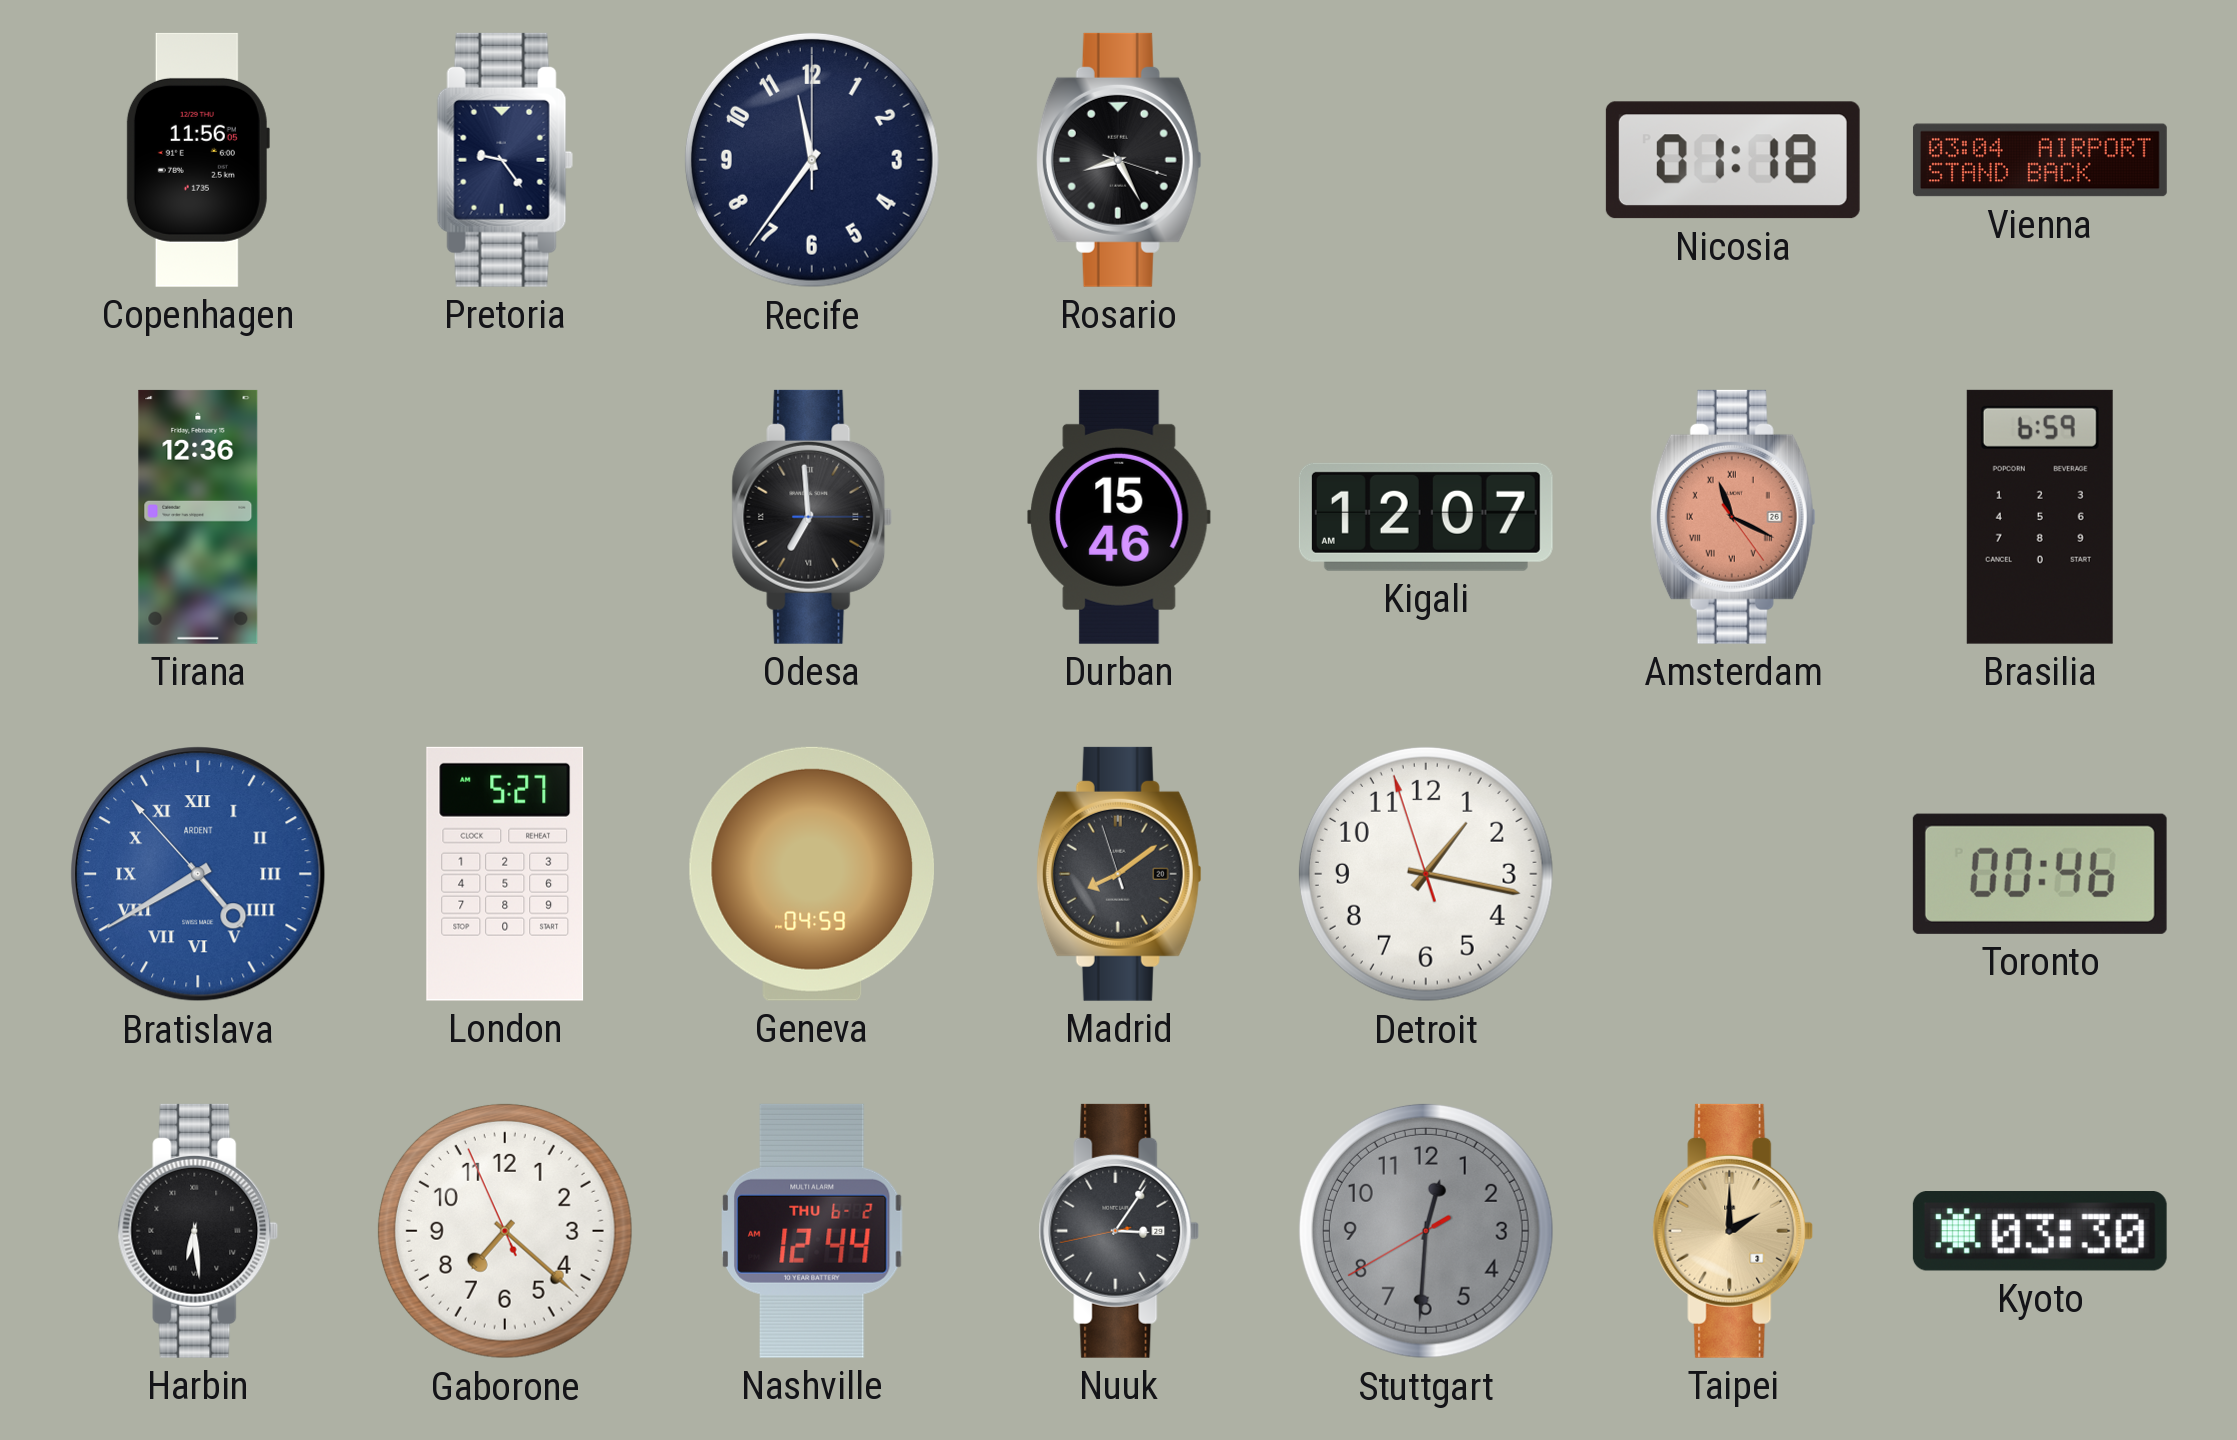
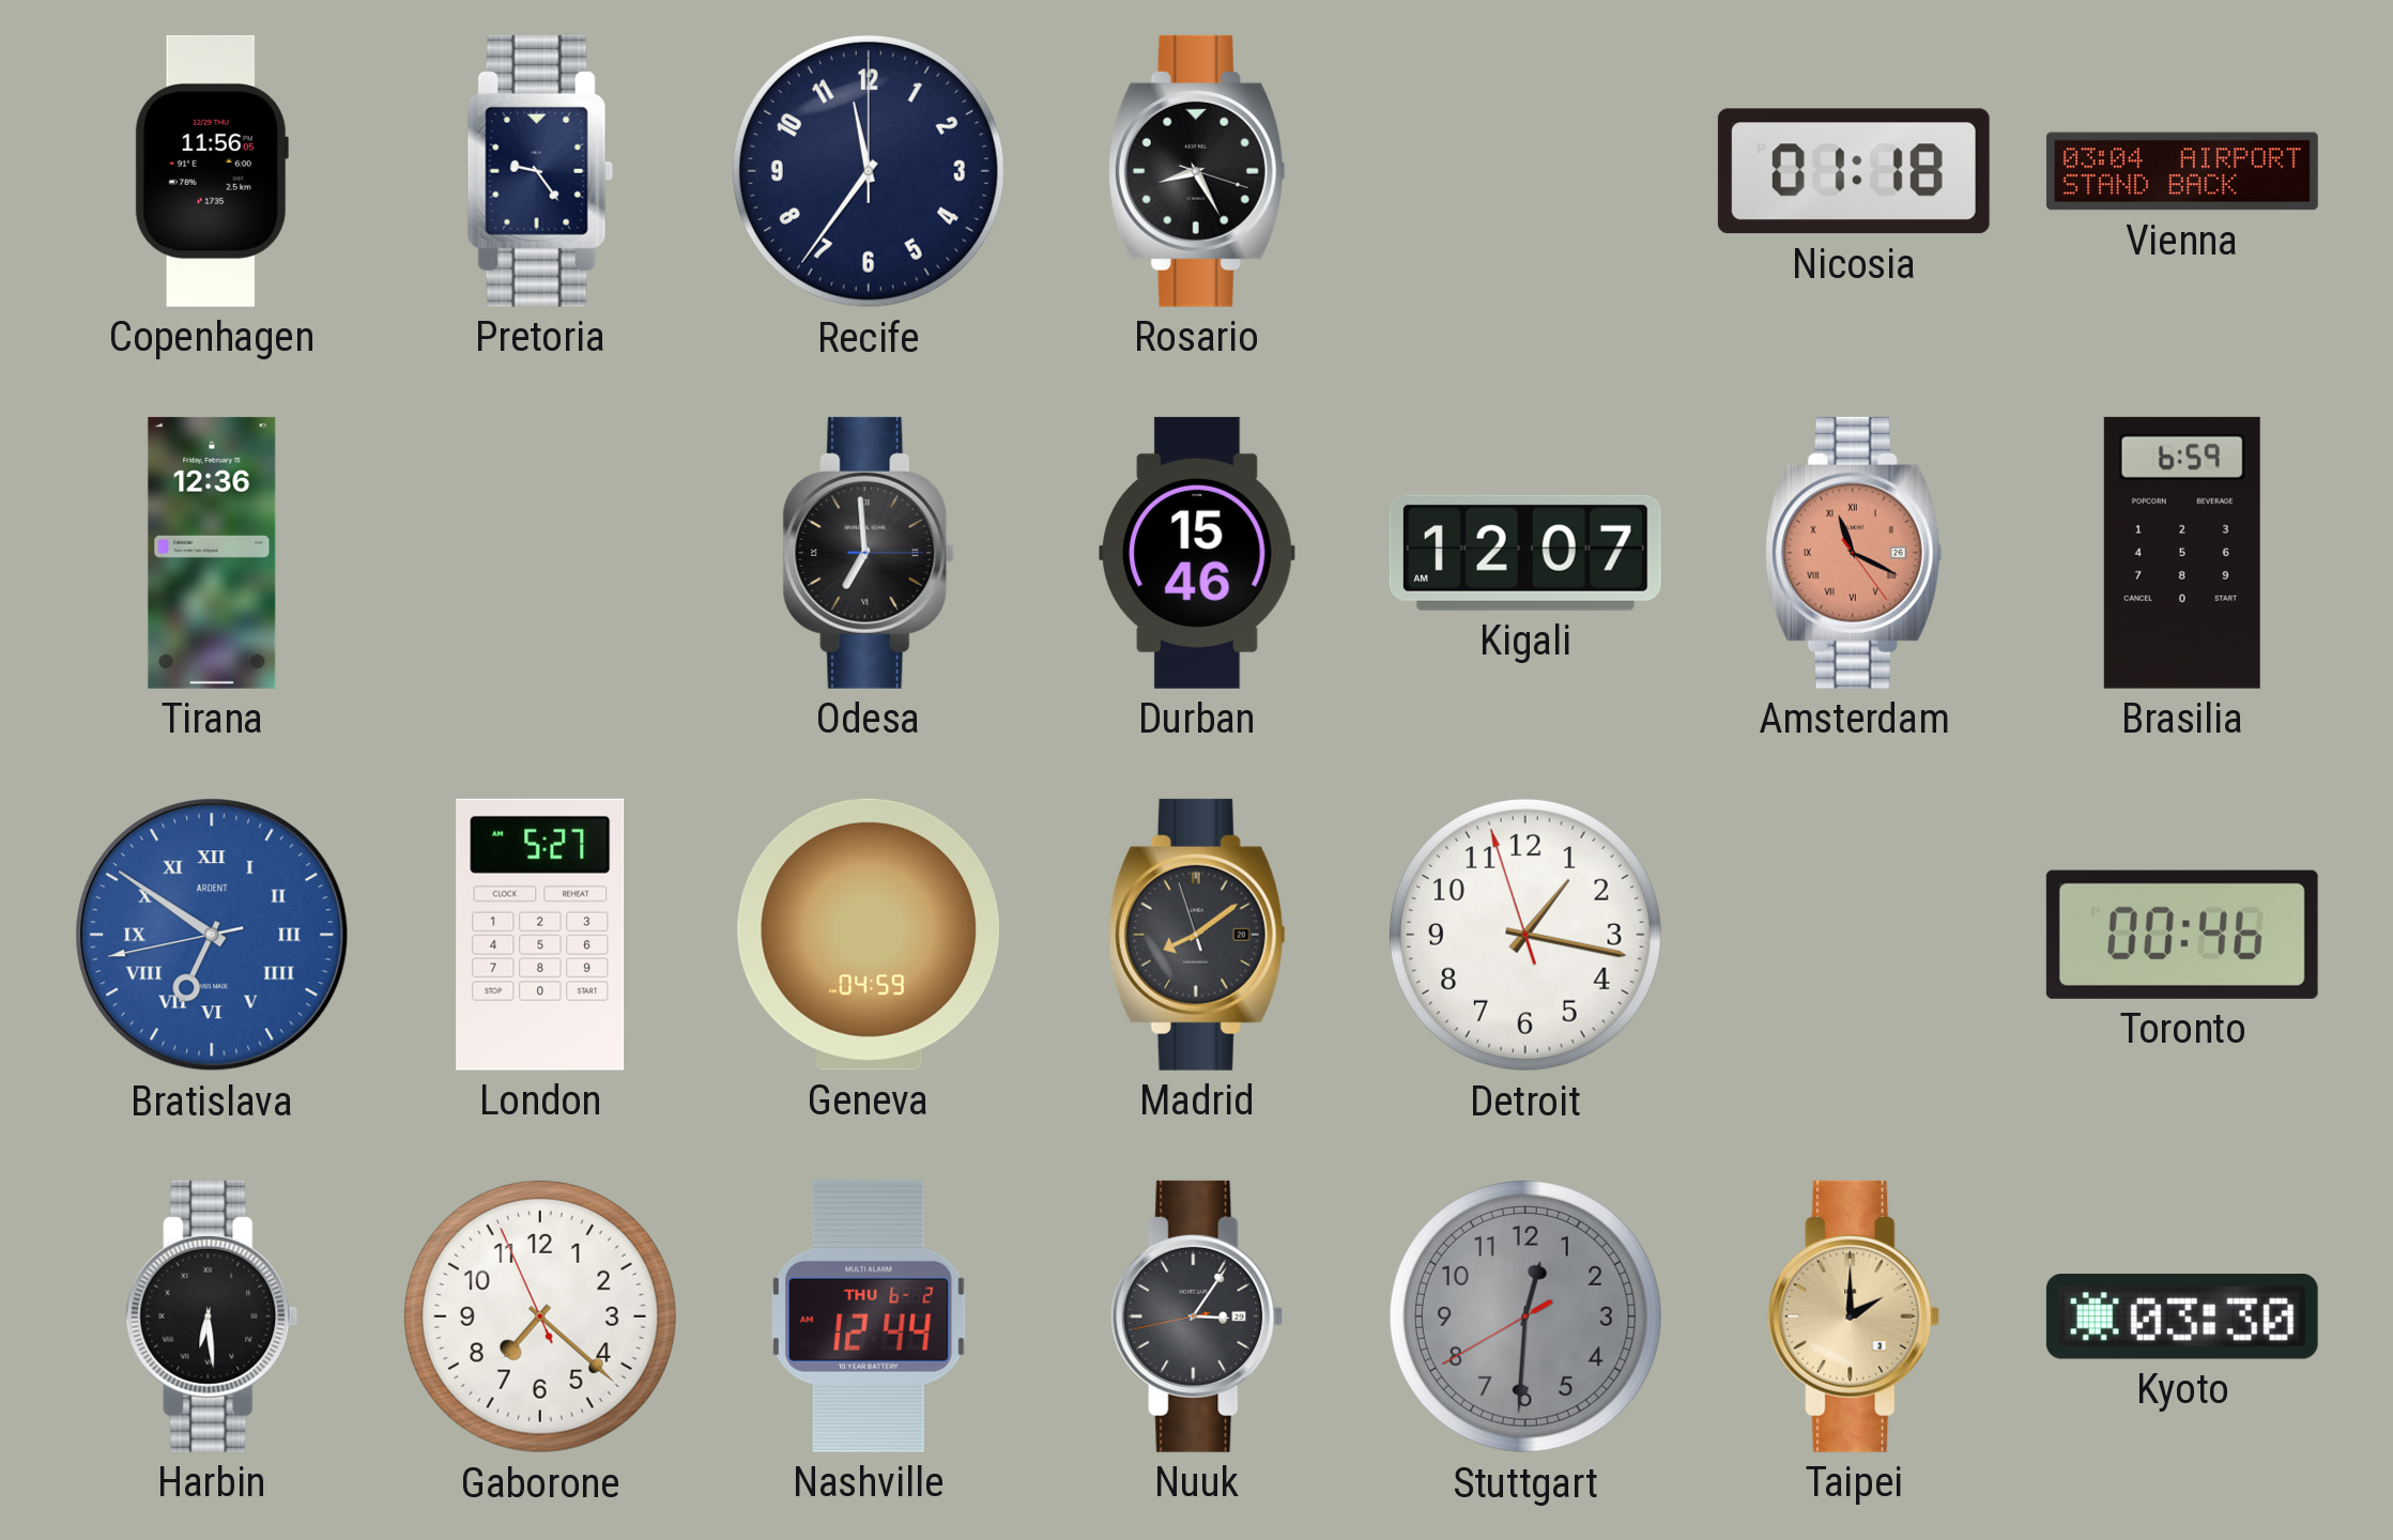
Bratislava: 4:39 -> 6:50 (212, 935)
